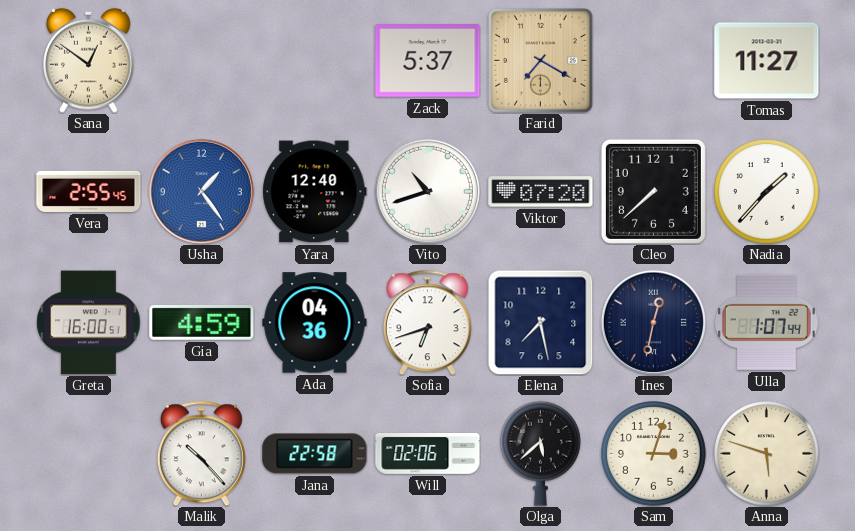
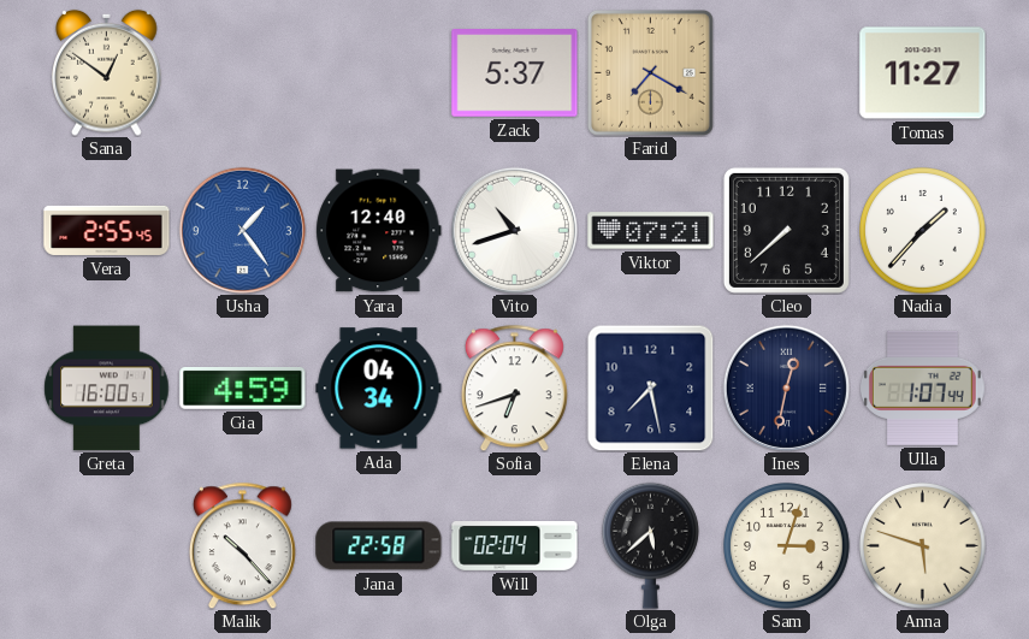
Viktor: 07:20 -> 07:21 (651, 231)
Ada: 04:36 -> 04:34 (379, 389)
Will: 02:06 -> 02:04 (515, 546)
